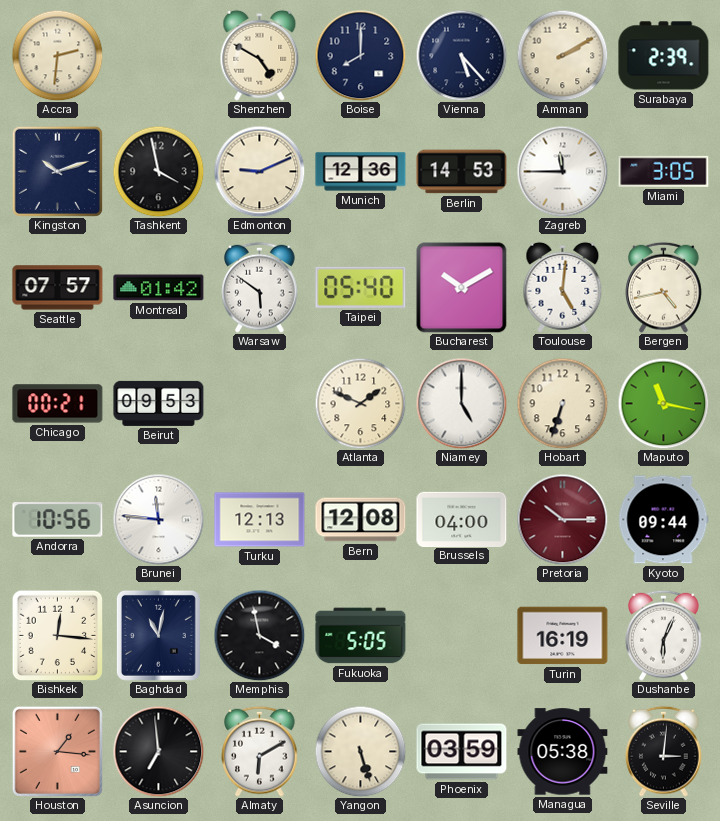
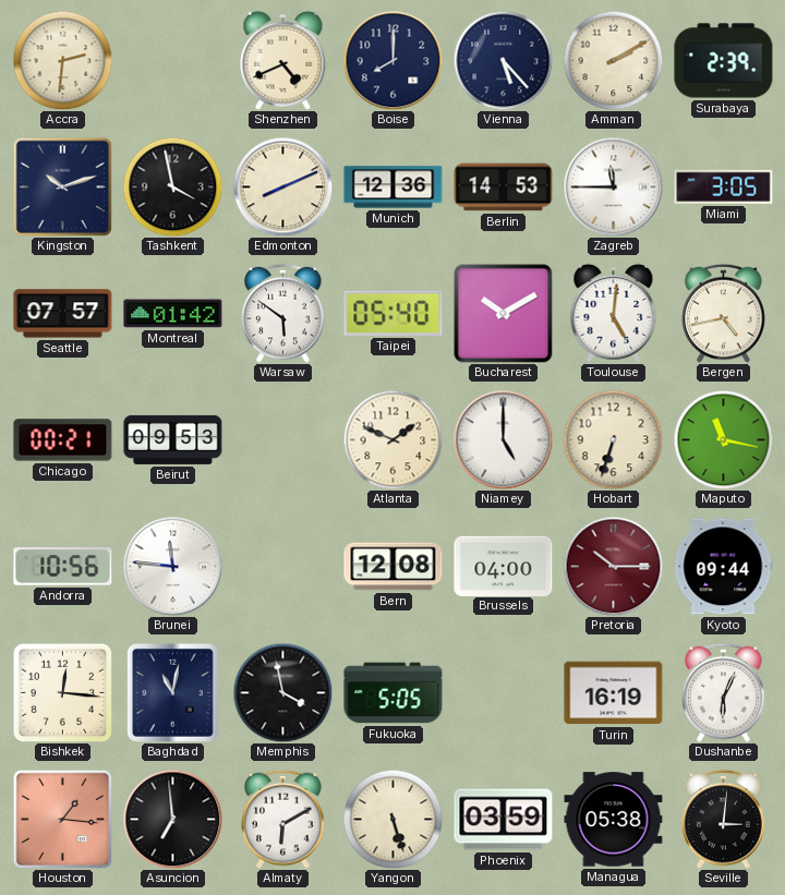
Shenzhen: 4:50 -> 4:41 (283, 60)
Edmonton: 9:11 -> 8:11 (282, 186)
Turku: 12:13 -> none (260, 520)
